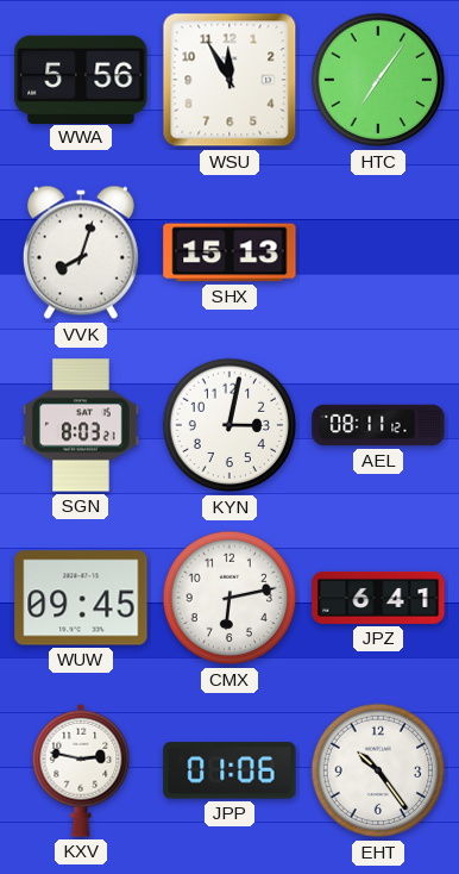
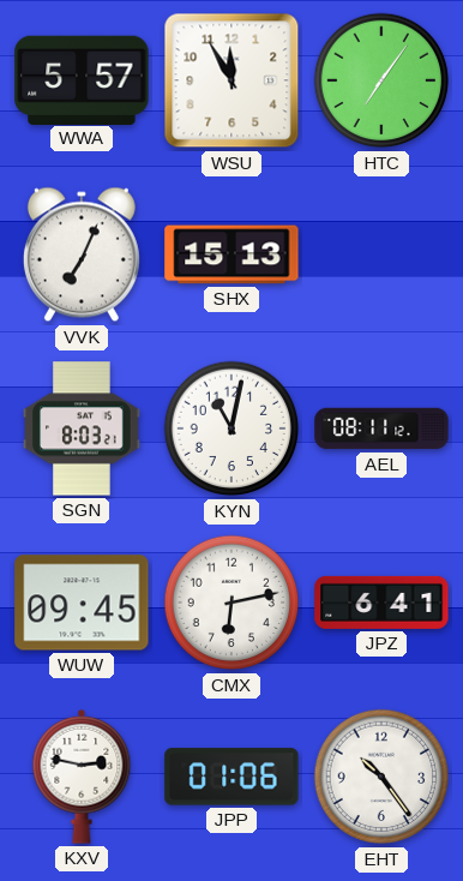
WWA: 5:56 -> 5:57 (82, 79)
VVK: 8:03 -> 7:04 (82, 254)
KYN: 3:02 -> 11:02 (231, 428)
